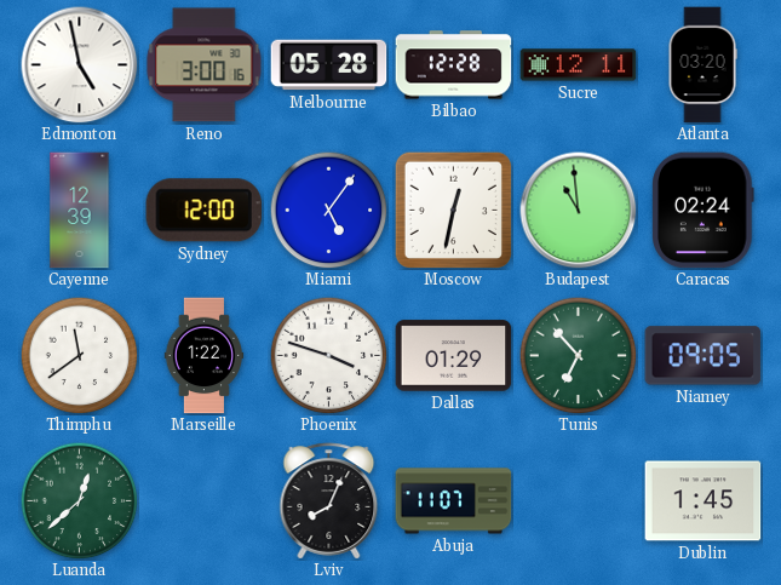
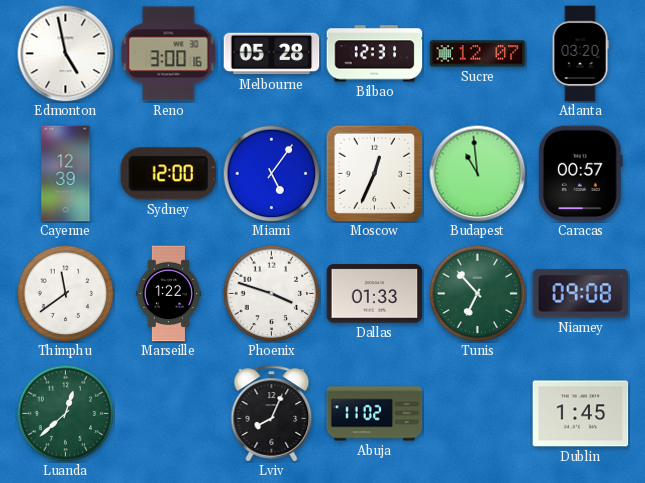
Bilbao: 12:28 -> 12:31 (375, 54)
Sucre: 12:11 -> 12:07 (478, 54)
Moscow: 12:32 -> 12:34 (374, 173)
Caracas: 02:24 -> 00:57 (581, 174)
Dallas: 01:29 -> 01:33 (375, 294)
Niamey: 09:05 -> 09:08 (581, 294)
Abuja: 11:07 -> 11:02 (375, 414)
